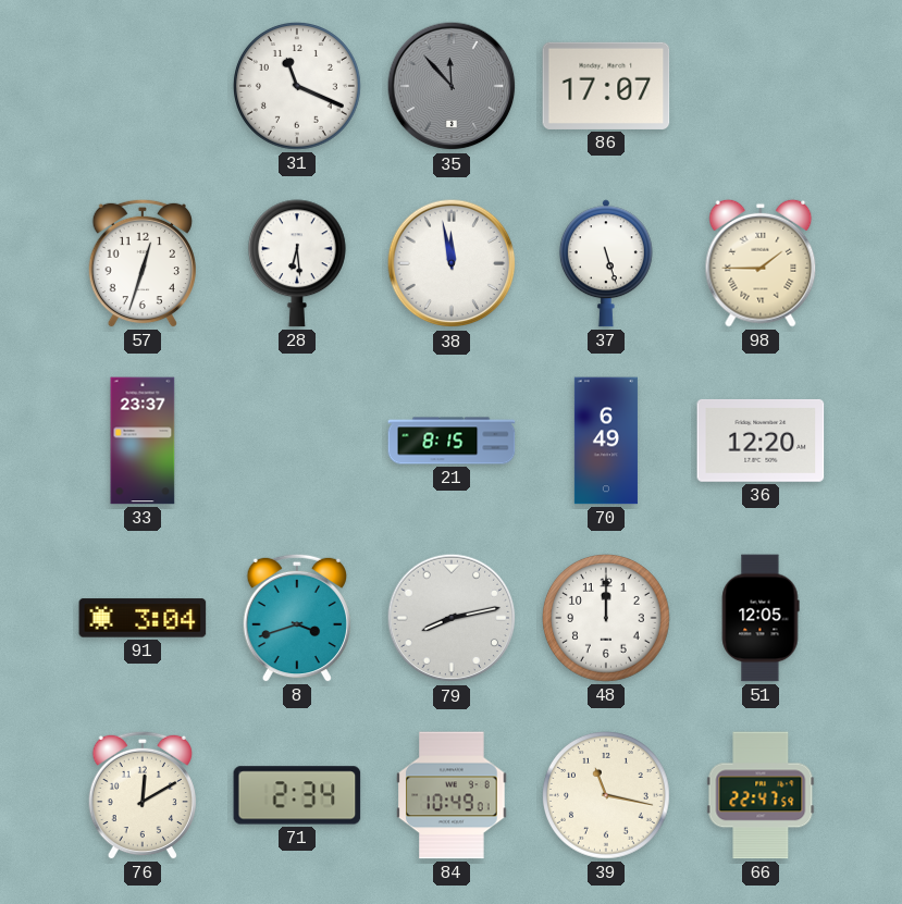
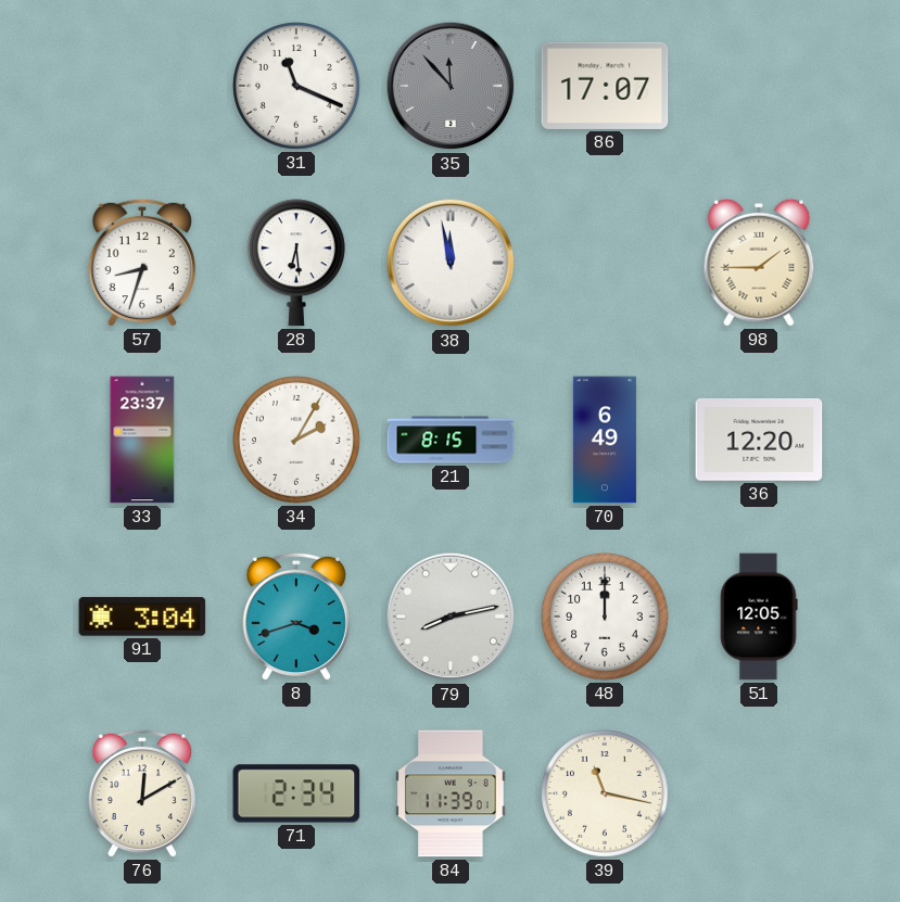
57: 12:33 -> 8:33 (141, 263)
37: 5:27 -> none (606, 263)
34: none -> 2:05 (297, 441)
84: 10:49 -> 11:39 (451, 793)
66: 22:47 -> none (761, 795)
